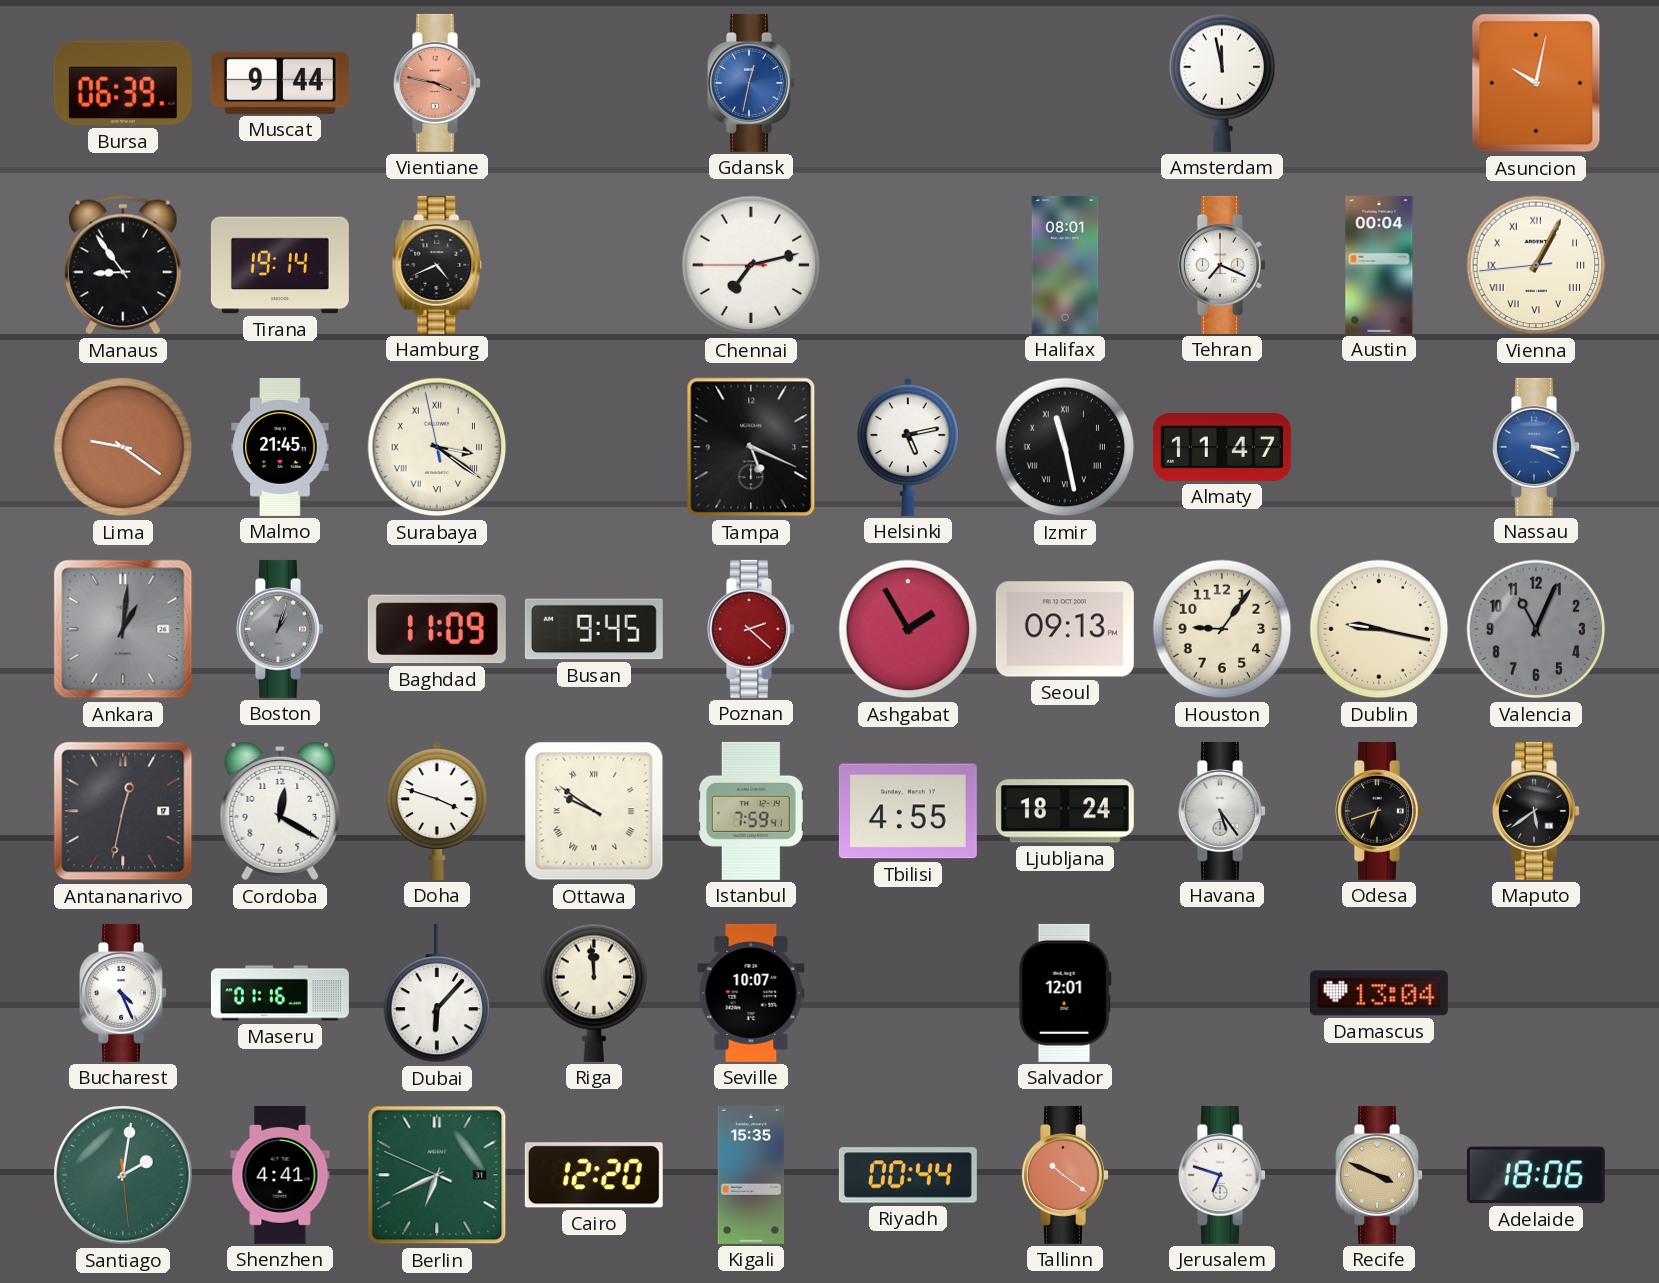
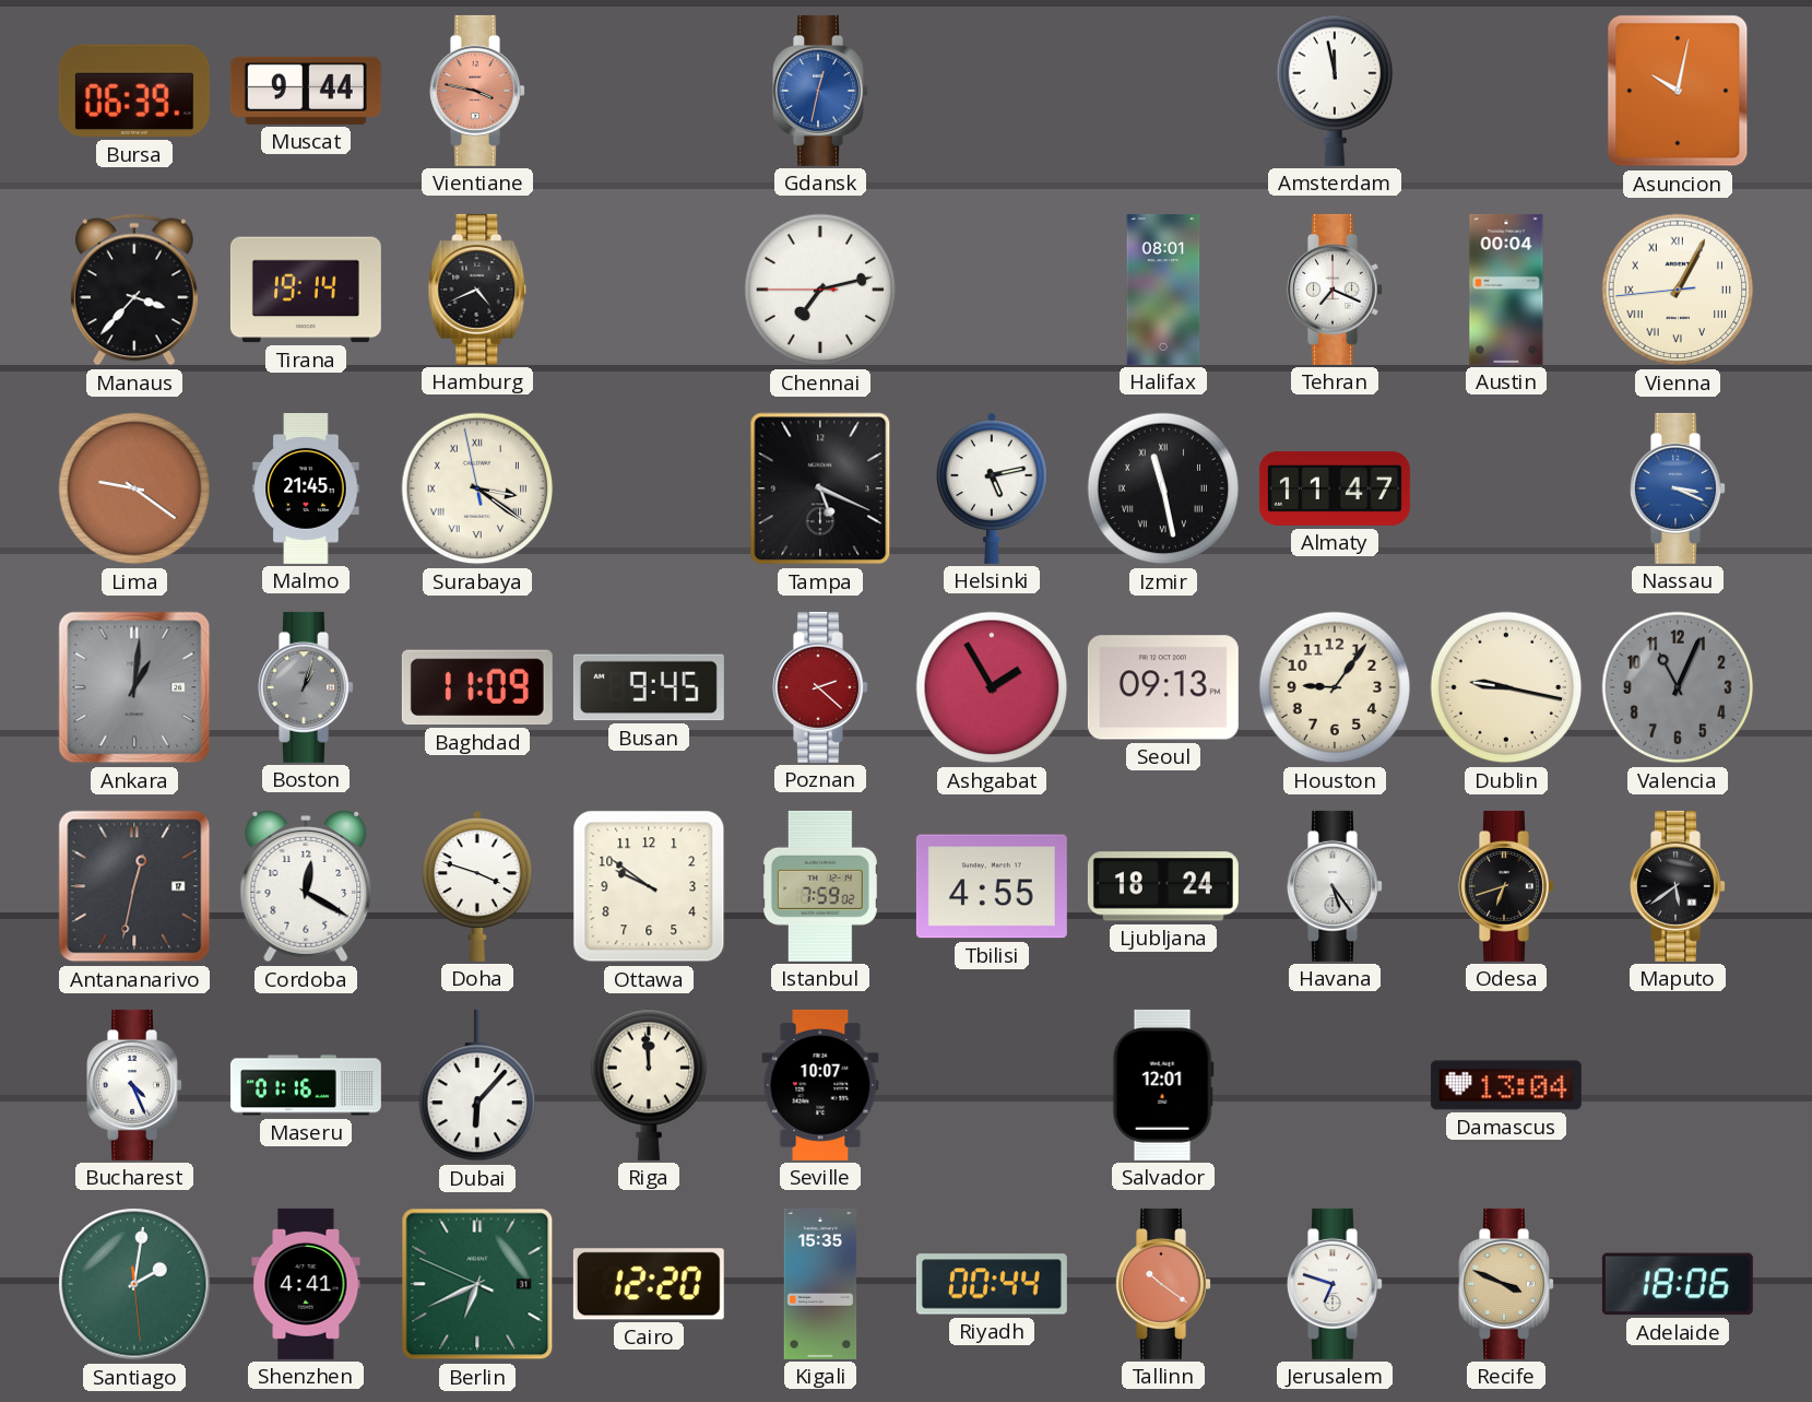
Manaus: 8:54 -> 3:37 (134, 290)
Ottawa numerals: Roman -> Arabic (649, 886)
Istanbul: 7:59:41 -> 7:59:02 (820, 886)
